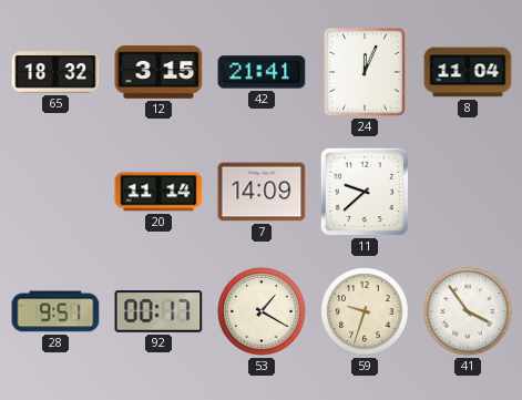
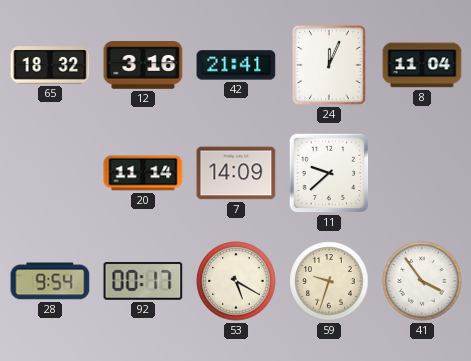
12: 3:15 -> 3:16 (143, 65)
28: 9:51 -> 9:54 (50, 281)
53: 1:20 -> 5:20 (236, 281)
